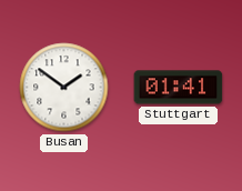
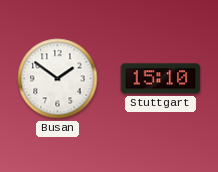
Stuttgart: 01:41 -> 15:10 (161, 79)
